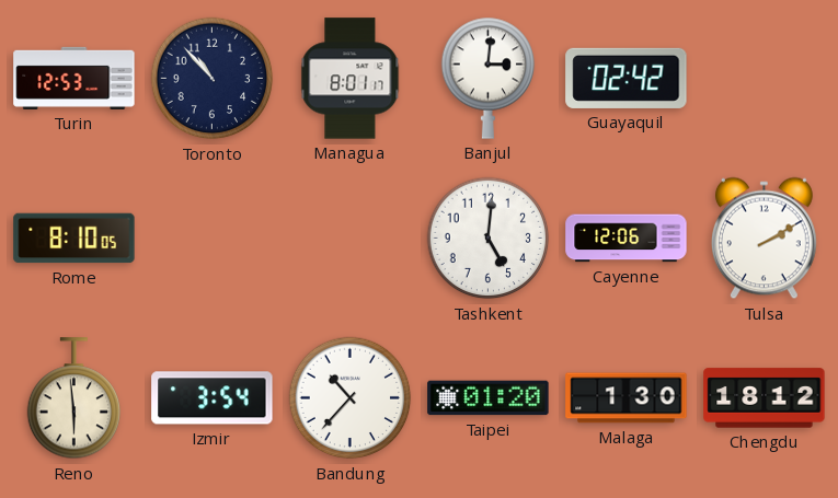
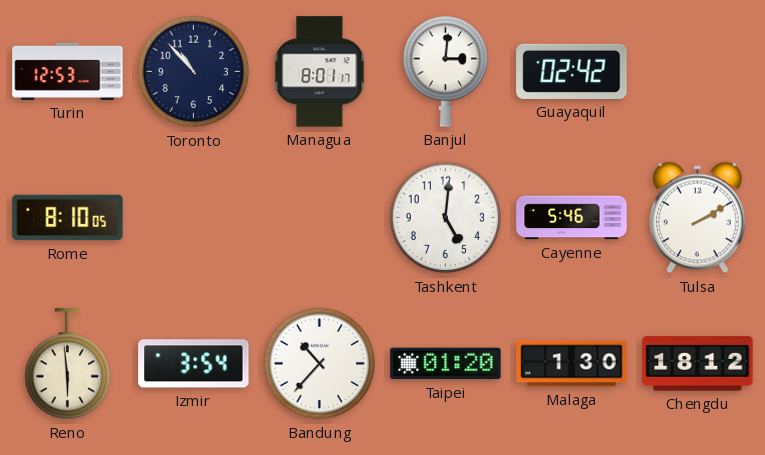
Cayenne: 12:06 -> 5:46 (572, 218)
